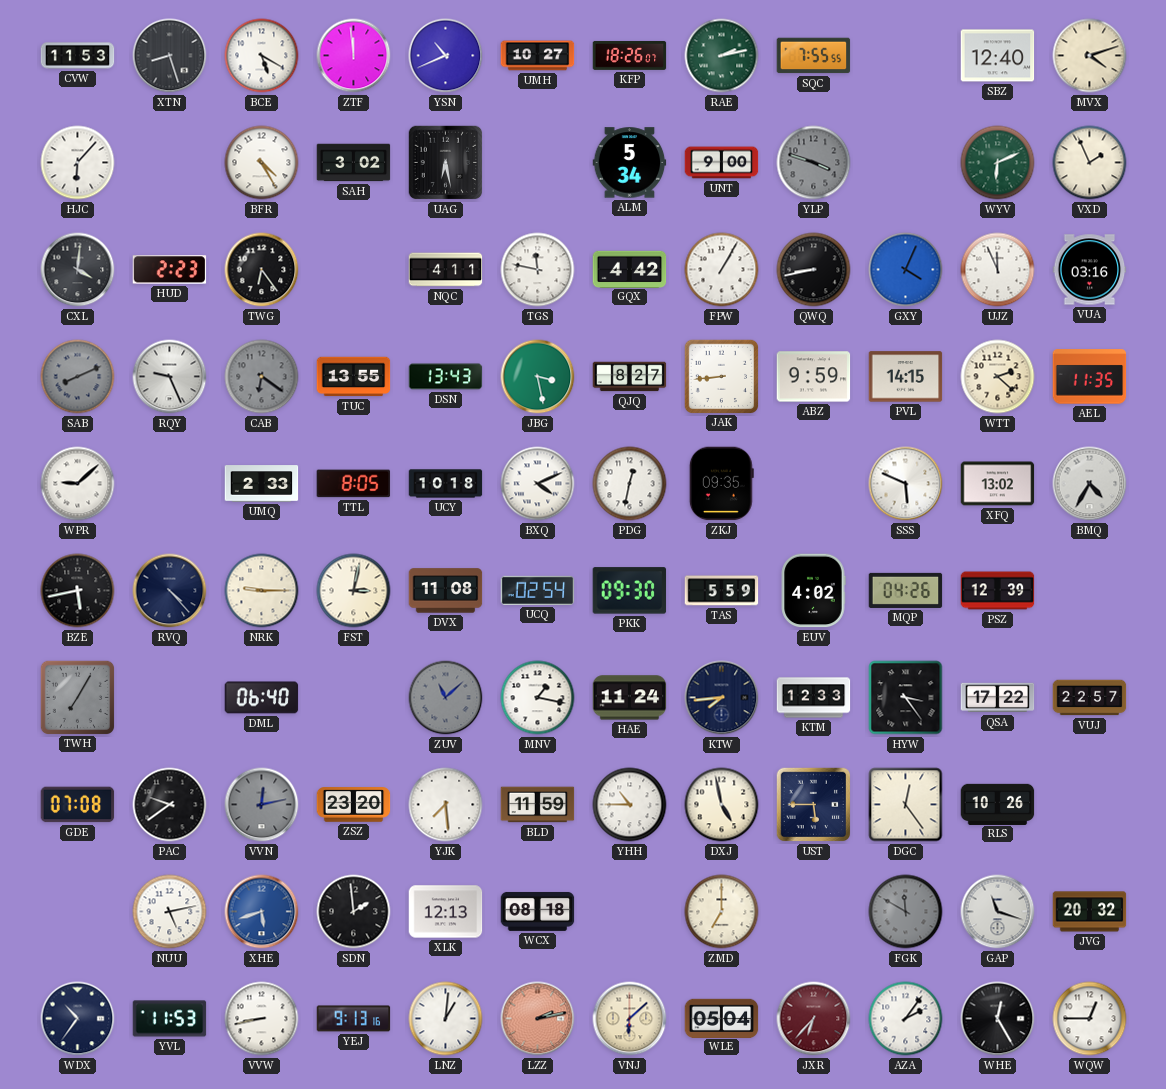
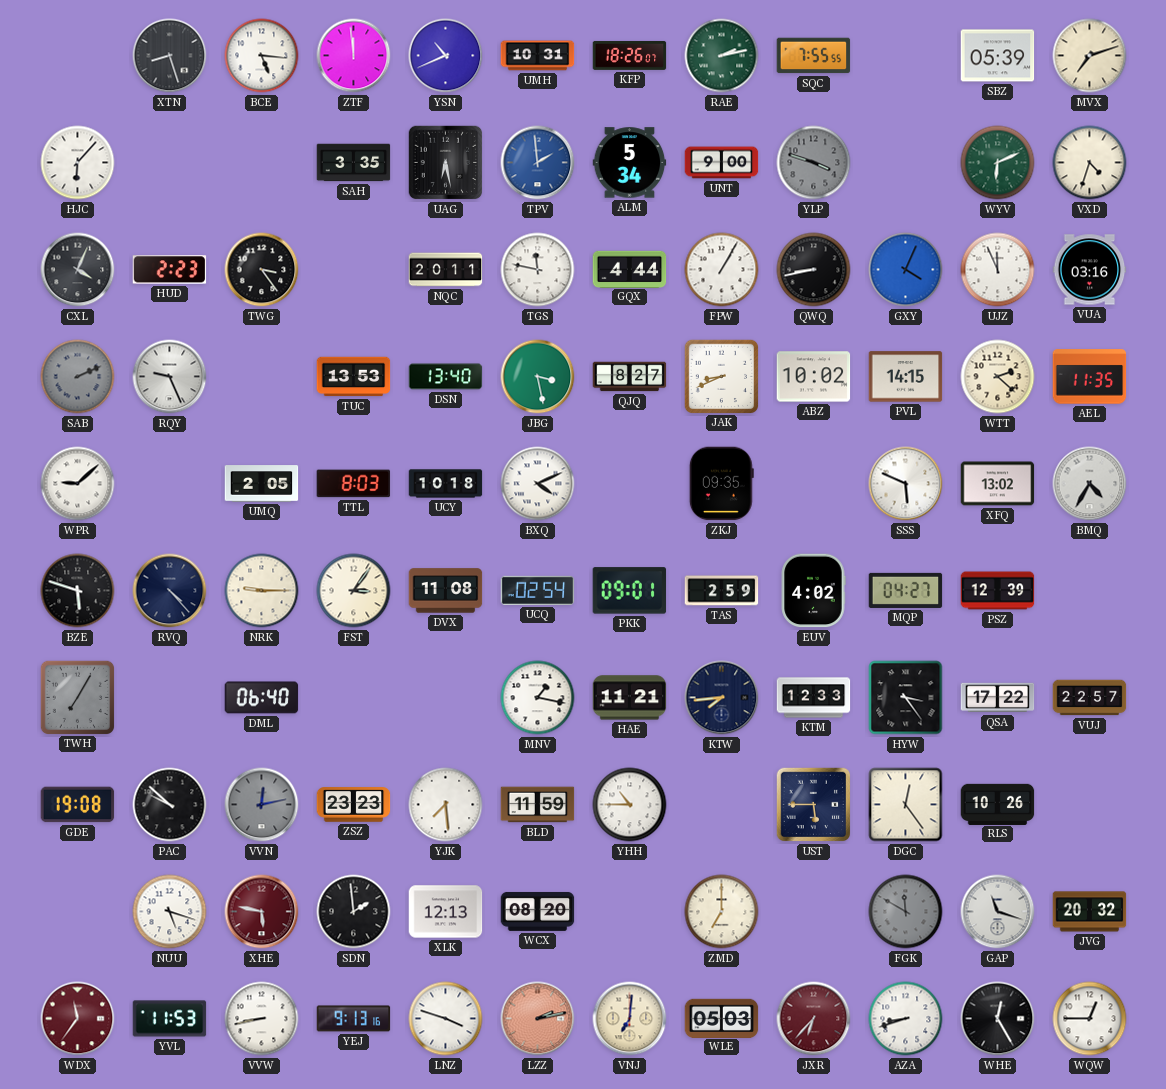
CVW: 11:53 -> none (78, 56)
BCE: 5:20 -> 5:16 (262, 56)
UMH: 10:27 -> 10:31 (538, 56)
SBZ: 12:40 -> 05:39 (998, 56)
MVX: 4:12 -> 7:12 (1090, 56)
BFR: 4:25 -> none (262, 163)
SAH: 3:02 -> 3:35 (354, 163)
TPV: none -> 1:59 (538, 163)
VXD: 1:56 -> 4:33 (1090, 163)
CXL: 4:01 -> 4:04 (78, 270)
TWG: 6:24 -> 3:24 (262, 270)
NQC: 4:11 -> 20:11 (446, 270)
GQX: 4:42 -> 4:44 (630, 269)
SAB: 8:11 -> 2:11 (78, 377)
CAB: 6:21 -> none (262, 377)
TUC: 13:55 -> 13:53 (354, 377)
DSN: 13:43 -> 13:40 (446, 377)
JAK: 8:44 -> 8:41 (721, 376)
ABZ: 9:59 -> 10:02 (814, 377)
UMQ: 2:33 -> 2:05 (262, 484)
TTL: 8:05 -> 8:03 (354, 484)
PDG: 12:32 -> none (630, 484)
BZE: 5:43 -> 5:48 (78, 591)
FST: 3:02 -> 3:06 (354, 591)
PKK: 09:30 -> 09:01 (630, 591)
TAS: 5:59 -> 2:59 (722, 591)
MQP: 04:26 -> 04:27 (906, 590)
ZUV: 11:08 -> none (446, 698)
HAE: 11:24 -> 11:21 (630, 698)
GDE: 07:08 -> 19:08 (78, 805)
PAC: 9:39 -> 9:52 (170, 805)
ZSZ: 23:20 -> 23:23 (354, 805)
DXJ: 4:58 -> none (722, 805)
NUU: 5:13 -> 5:18 (170, 912)
XHE: 5:42 -> 5:47 (262, 912)
XHE dial: blue -> burgundy (262, 912)
WCX: 08:18 -> 08:20 (538, 911)
WDX: 10:36 -> 11:36 (78, 1019)
WDX dial: navy -> burgundy (78, 1019)
LNZ: 1:01 -> 3:48 (446, 1019)
VNJ: 6:08 -> 7:01 (630, 1019)
WLE: 05:04 -> 05:03 (722, 1018)
AZA: 2:06 -> 8:42 (906, 1019)
